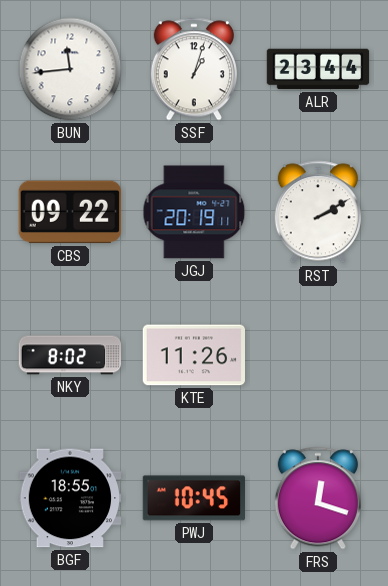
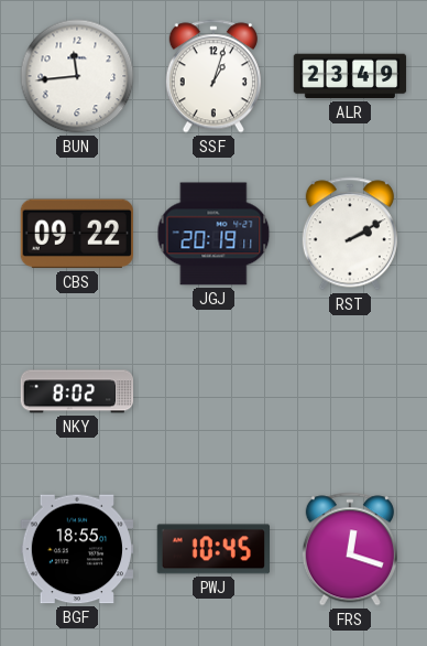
ALR: 23:44 -> 23:49 (350, 76)
KTE: 11:26 -> none (194, 355)
